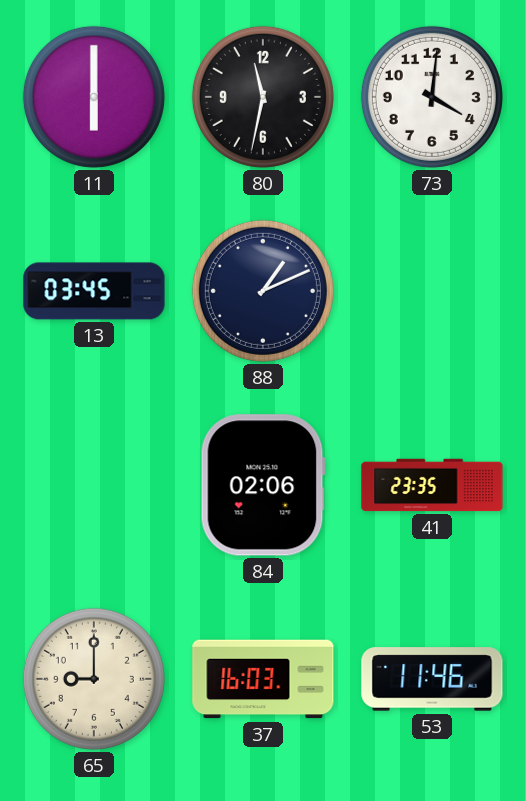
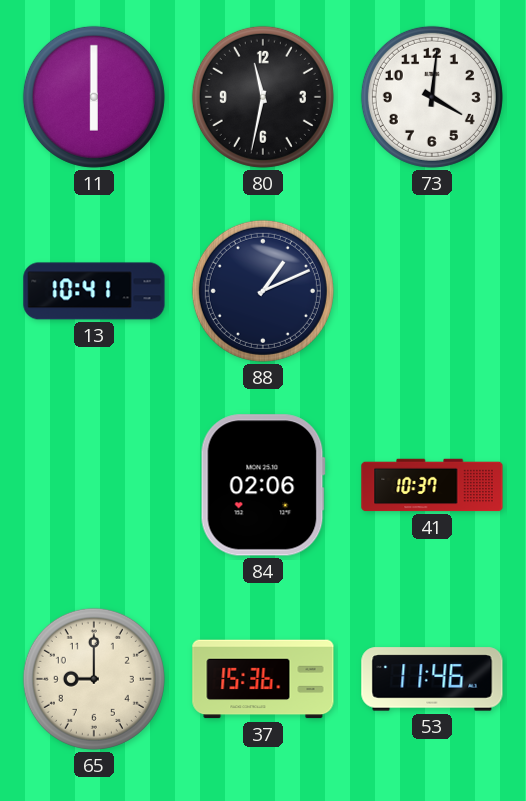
13: 03:45 -> 10:41 (94, 291)
41: 23:35 -> 10:37 (432, 485)
37: 16:03 -> 15:36 (263, 679)
